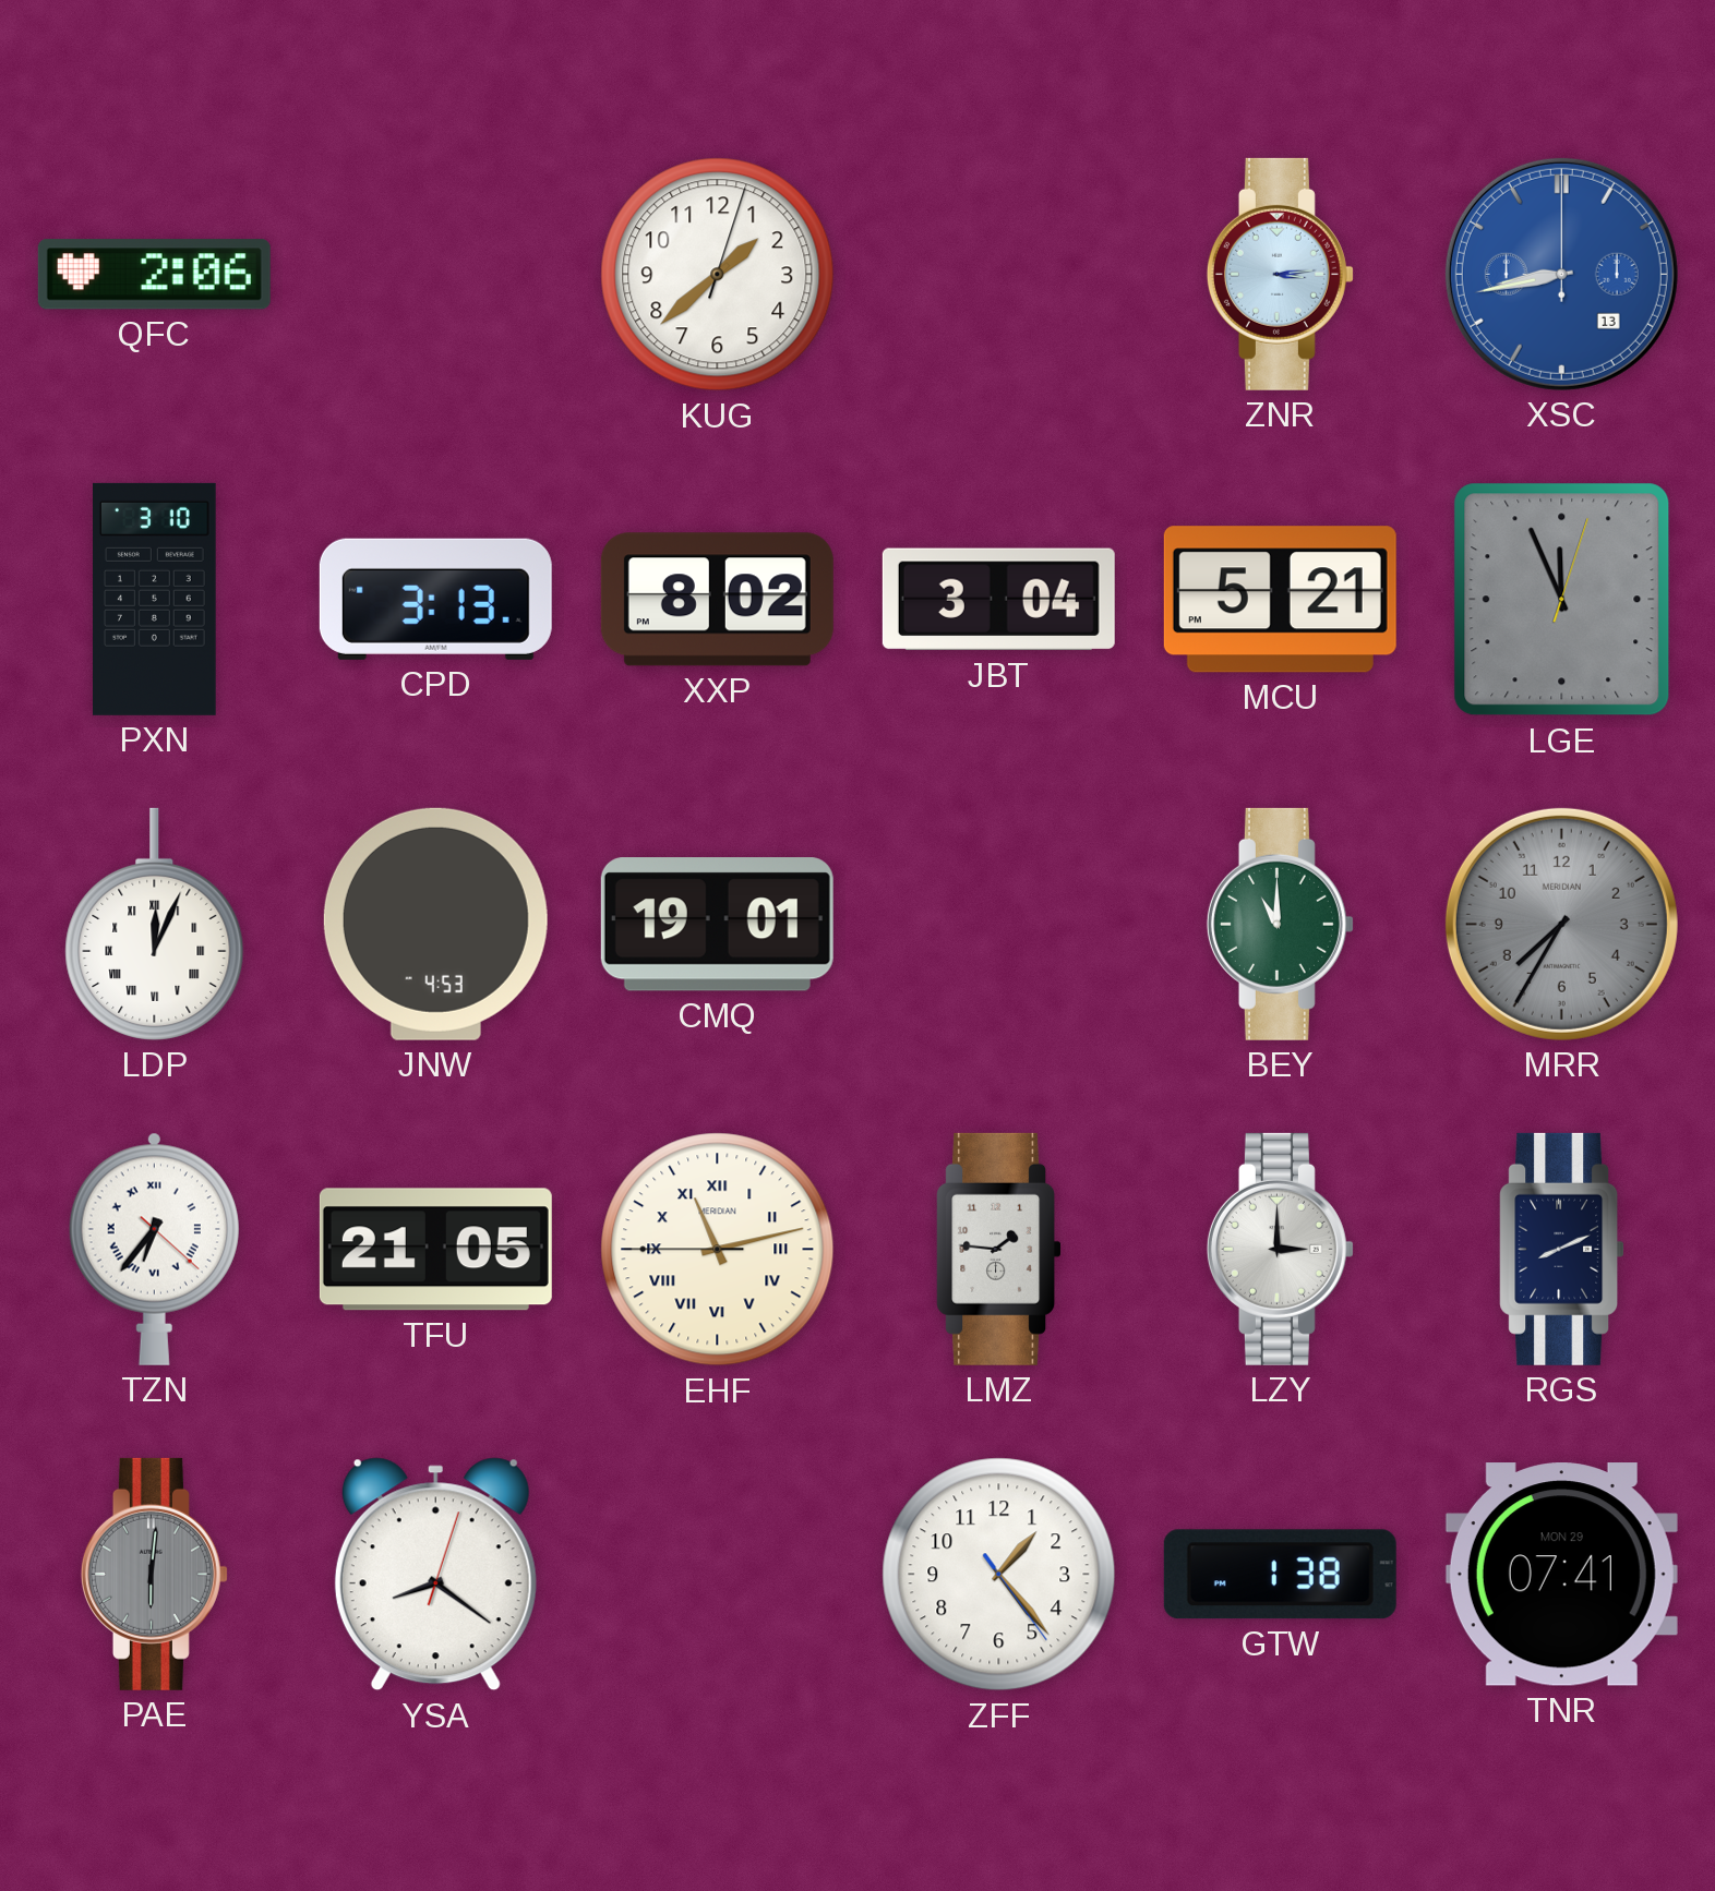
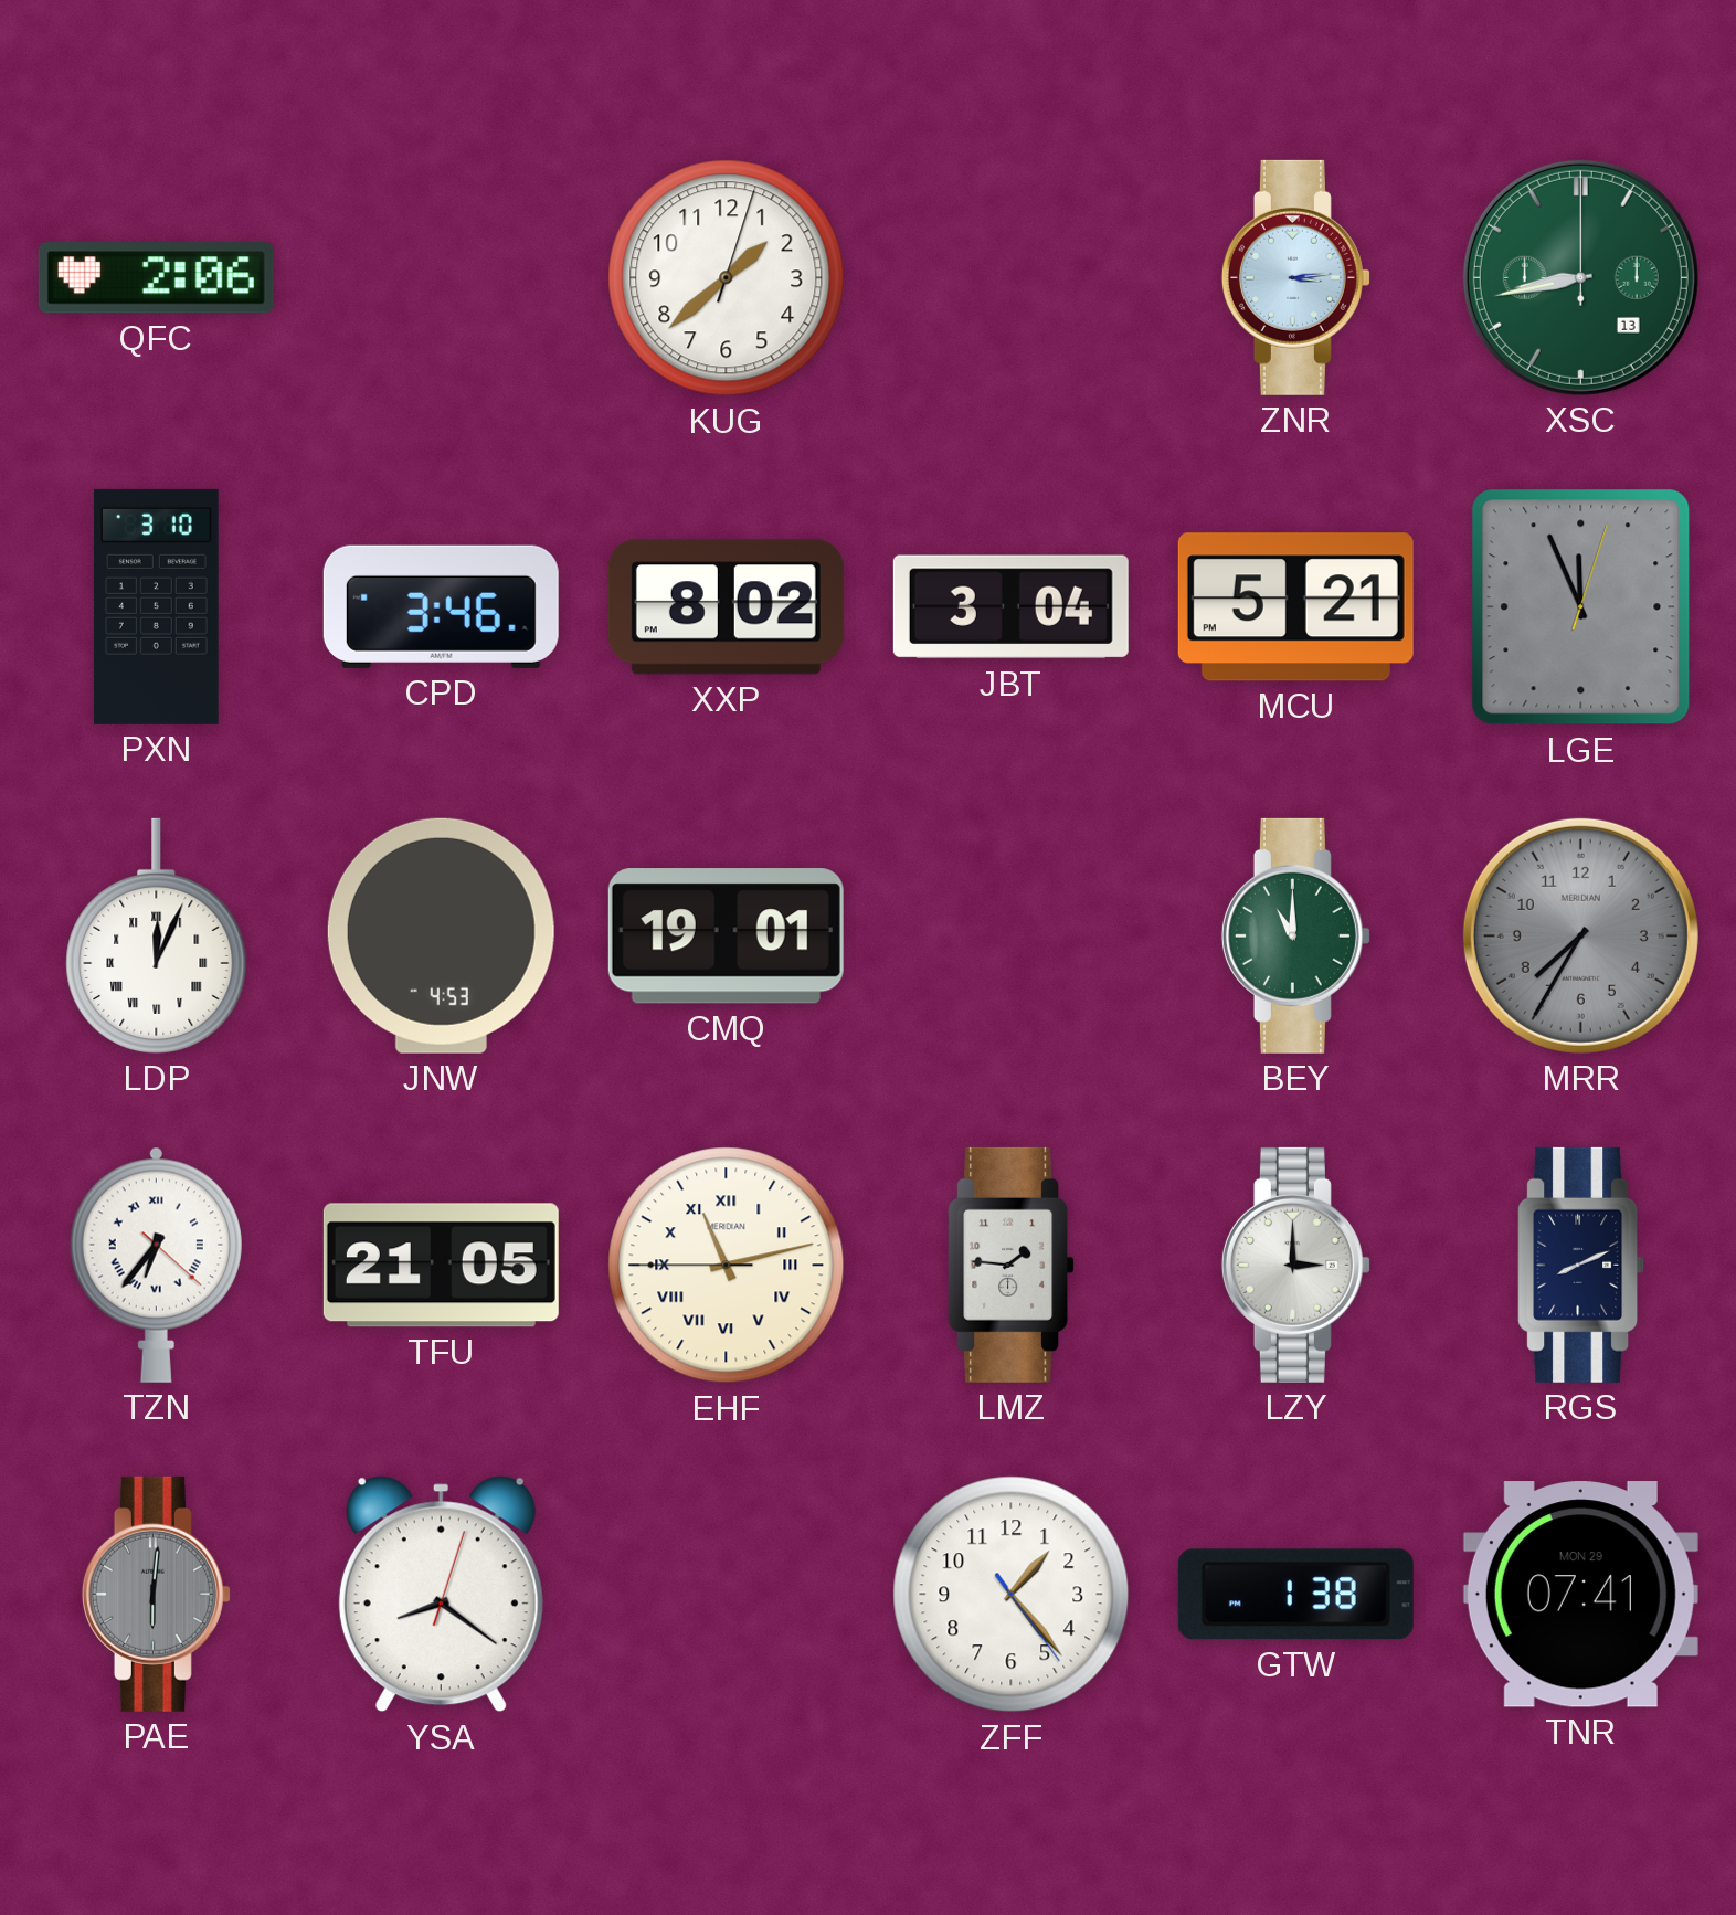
XSC dial: blue -> green (1580, 277)
CPD: 3:13 -> 3:46 (441, 606)
